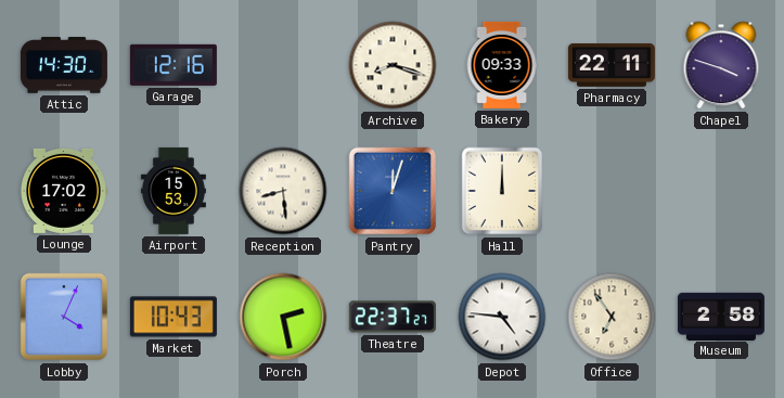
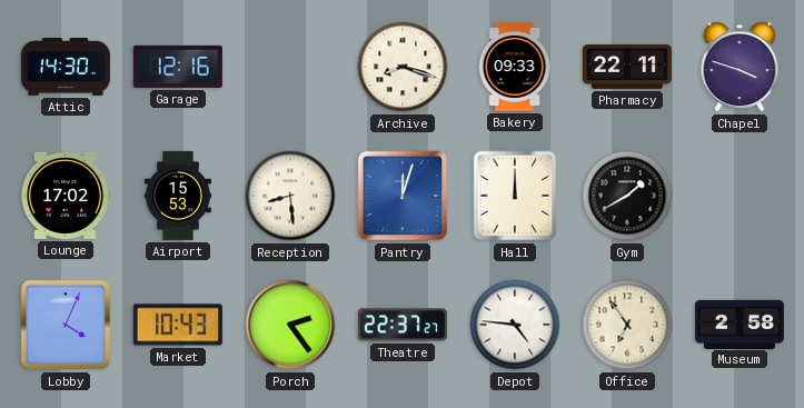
Gym: none -> 1:40 (627, 196)
Porch: 2:28 -> 2:24 (290, 325)
